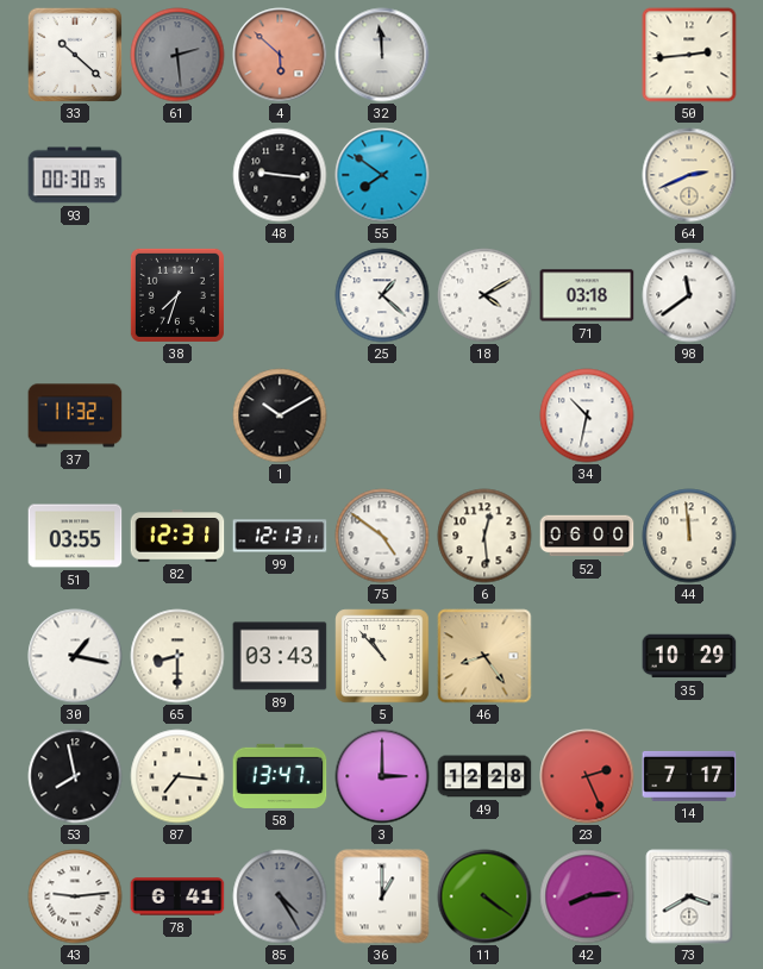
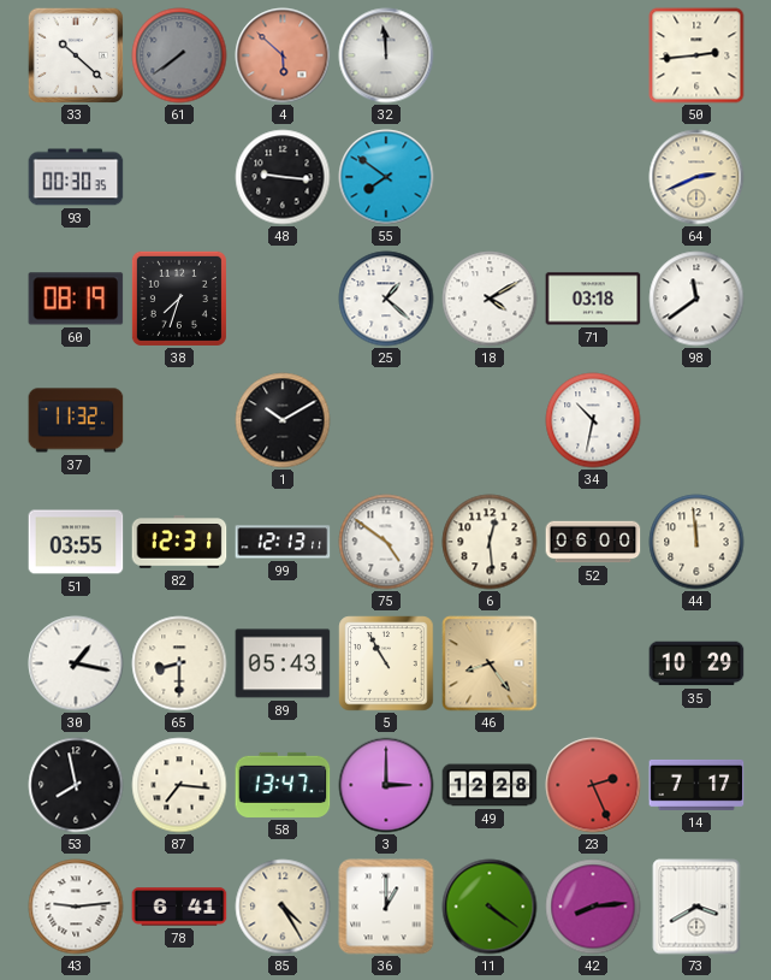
61: 2:29 -> 7:39 (179, 55)
60: none -> 08:19 (76, 299)
89: 03:43 -> 05:43 (283, 663)
5: 10:53 -> 10:55 (386, 663)
85 dial: grey -> cream (283, 907)
